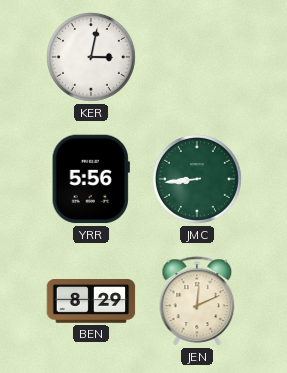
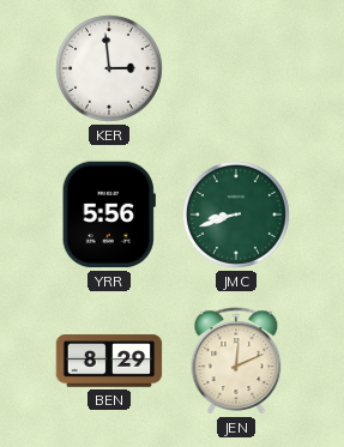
KER: 3:02 -> 2:59 (110, 70)
JMC: 8:44 -> 8:42 (237, 216)
